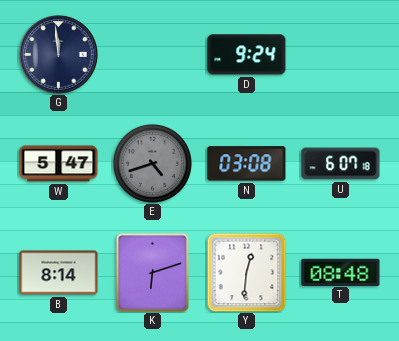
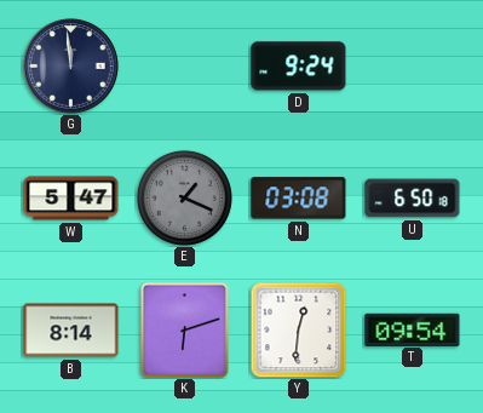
E: 4:42 -> 1:19 (184, 197)
U: 6:07 -> 6:50 (413, 199)
T: 08:48 -> 09:54 (413, 329)
